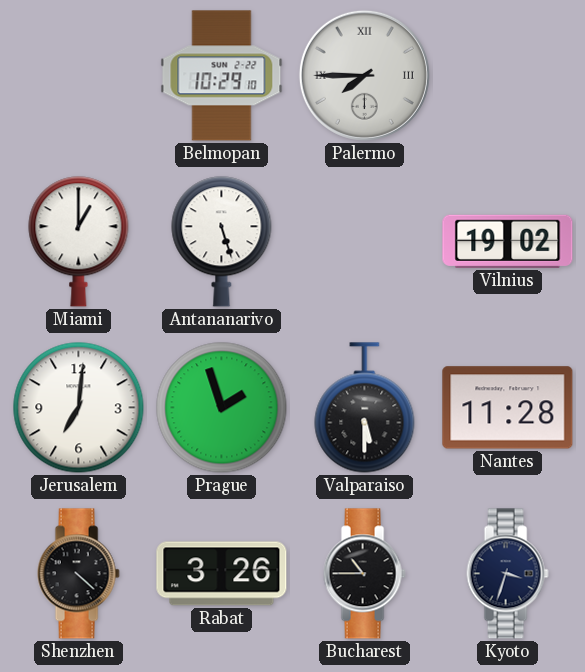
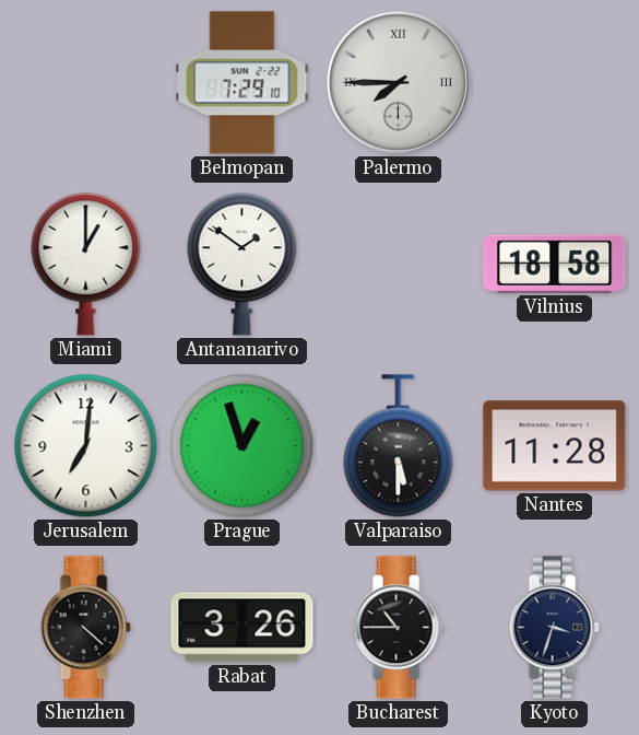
Belmopan: 10:29 -> 7:29 (242, 83)
Antananarivo: 5:27 -> 1:51 (242, 265)
Vilnius: 19:02 -> 18:58 (555, 264)
Prague: 1:57 -> 12:57 (242, 446)
